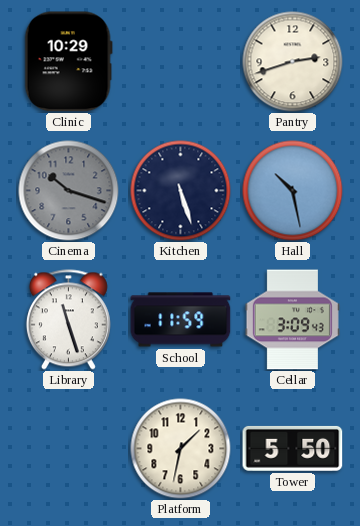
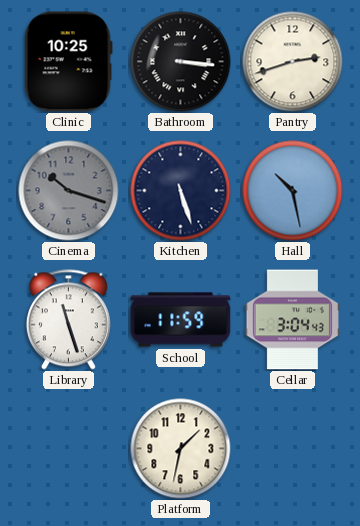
Clinic: 10:29 -> 10:25 (68, 62)
Bathroom: none -> 3:16 (181, 62)
Cellar: 3:09 -> 3:04 (292, 320)
Tower: 5:50 -> none (293, 448)
